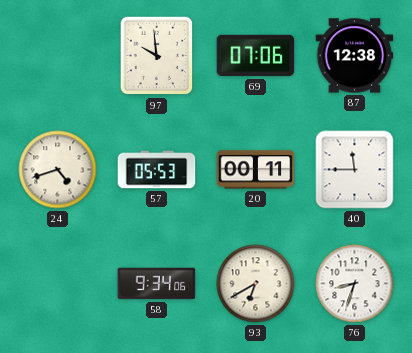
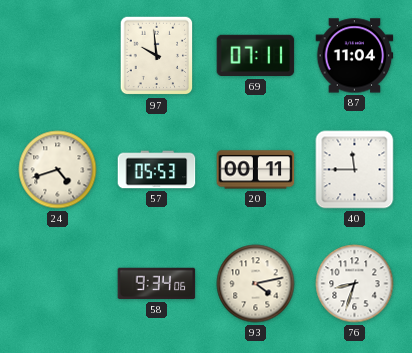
69: 07:06 -> 07:11 (256, 56)
87: 12:38 -> 11:04 (355, 56)
93: 6:40 -> 4:13 (256, 284)
